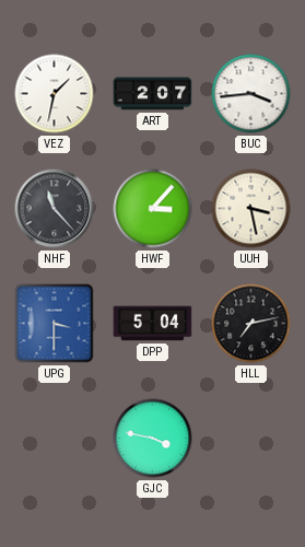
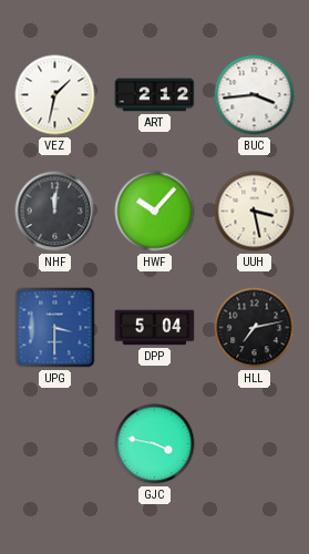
ART: 2:07 -> 2:12 (155, 95)
NHF: 11:23 -> 12:01 (55, 212)
HWF: 3:07 -> 10:07 (155, 212)
